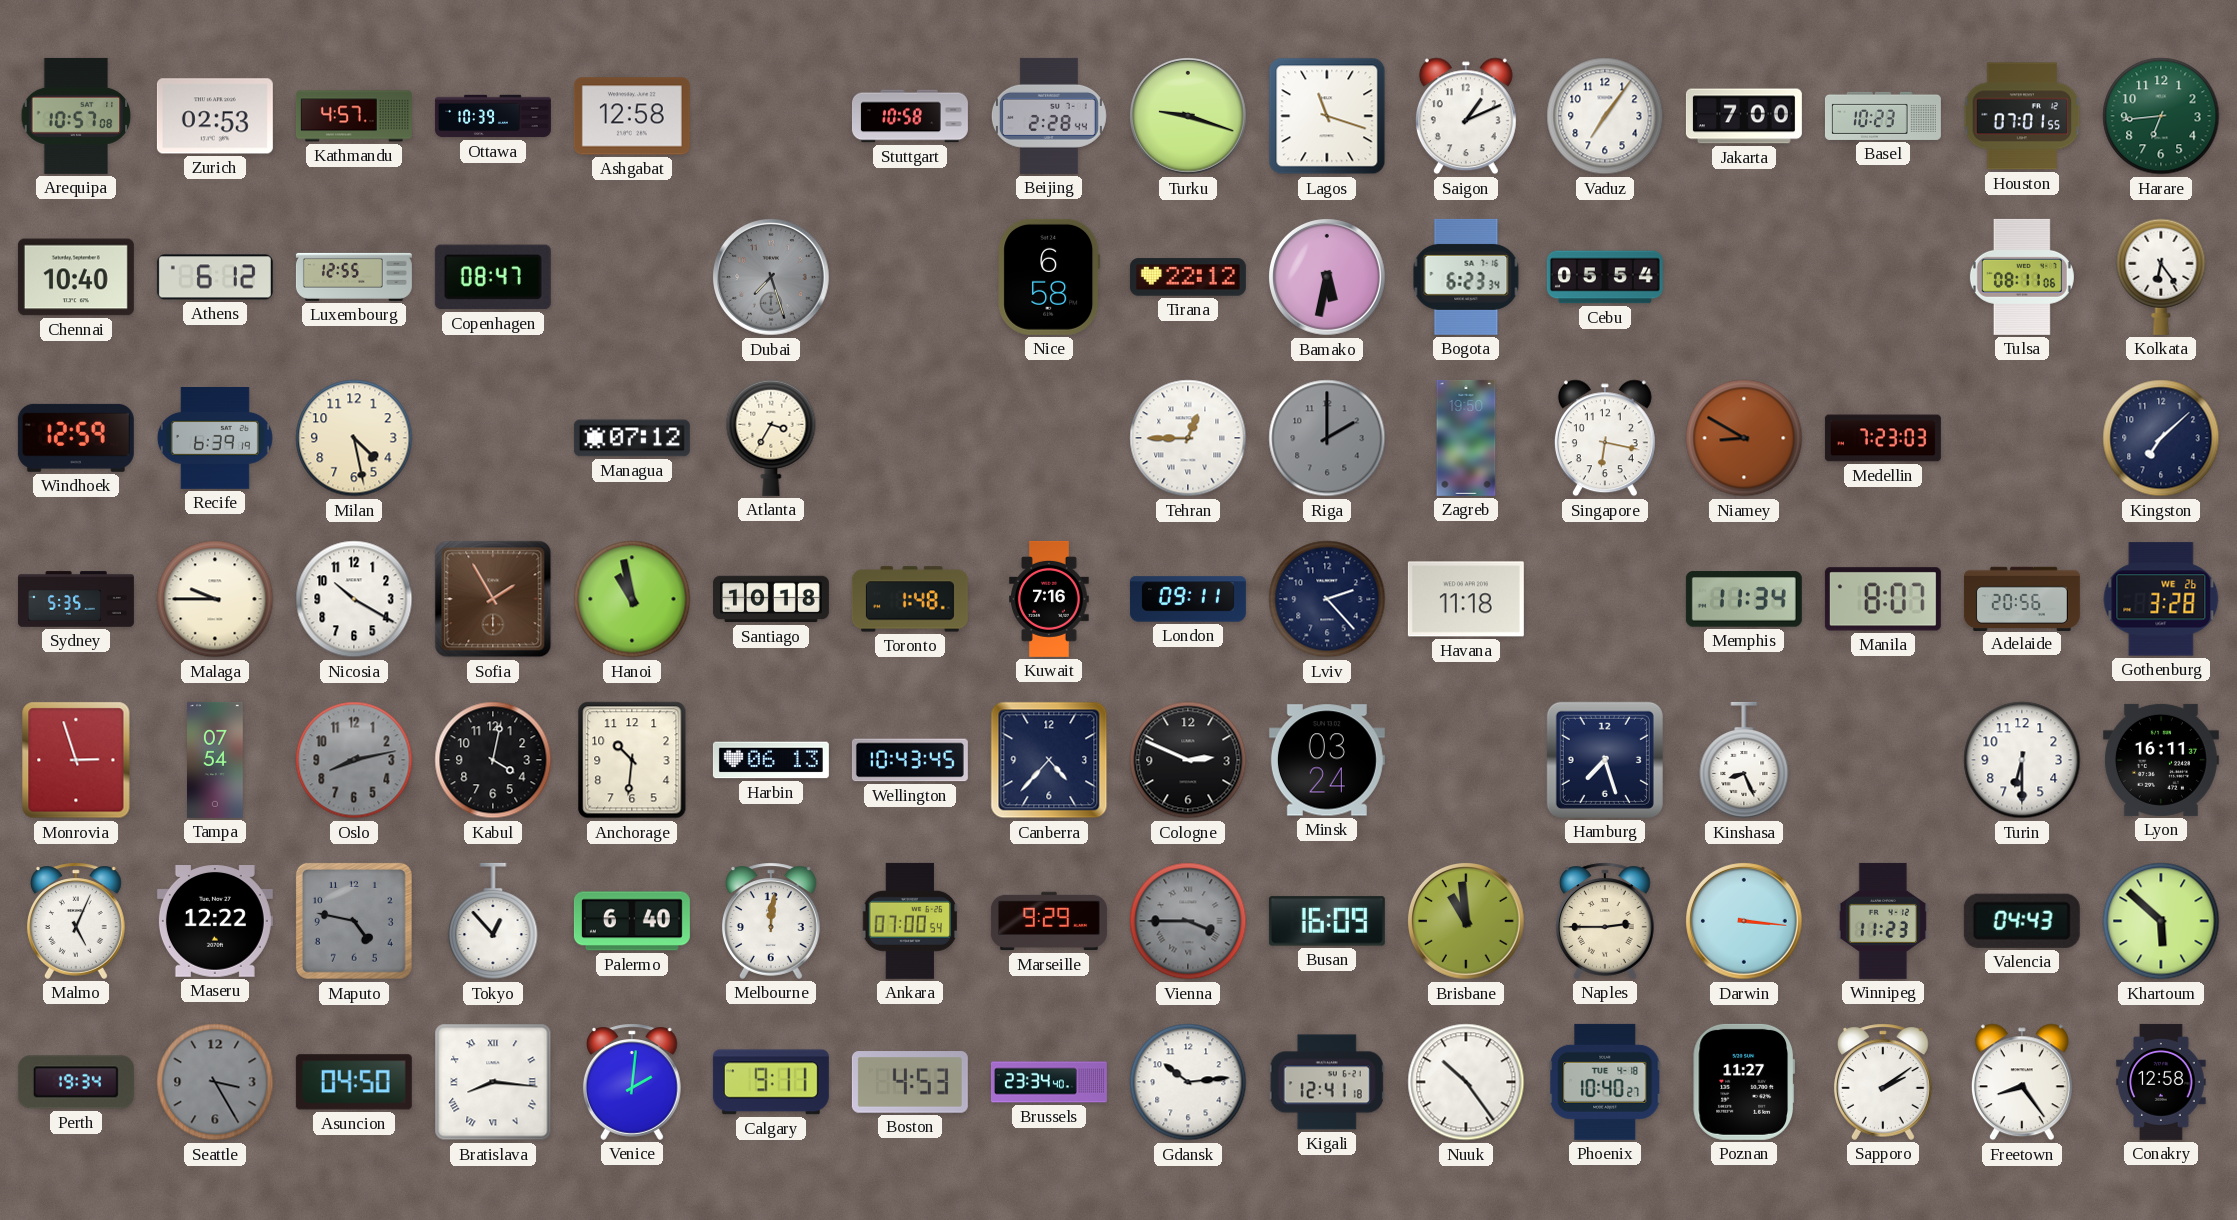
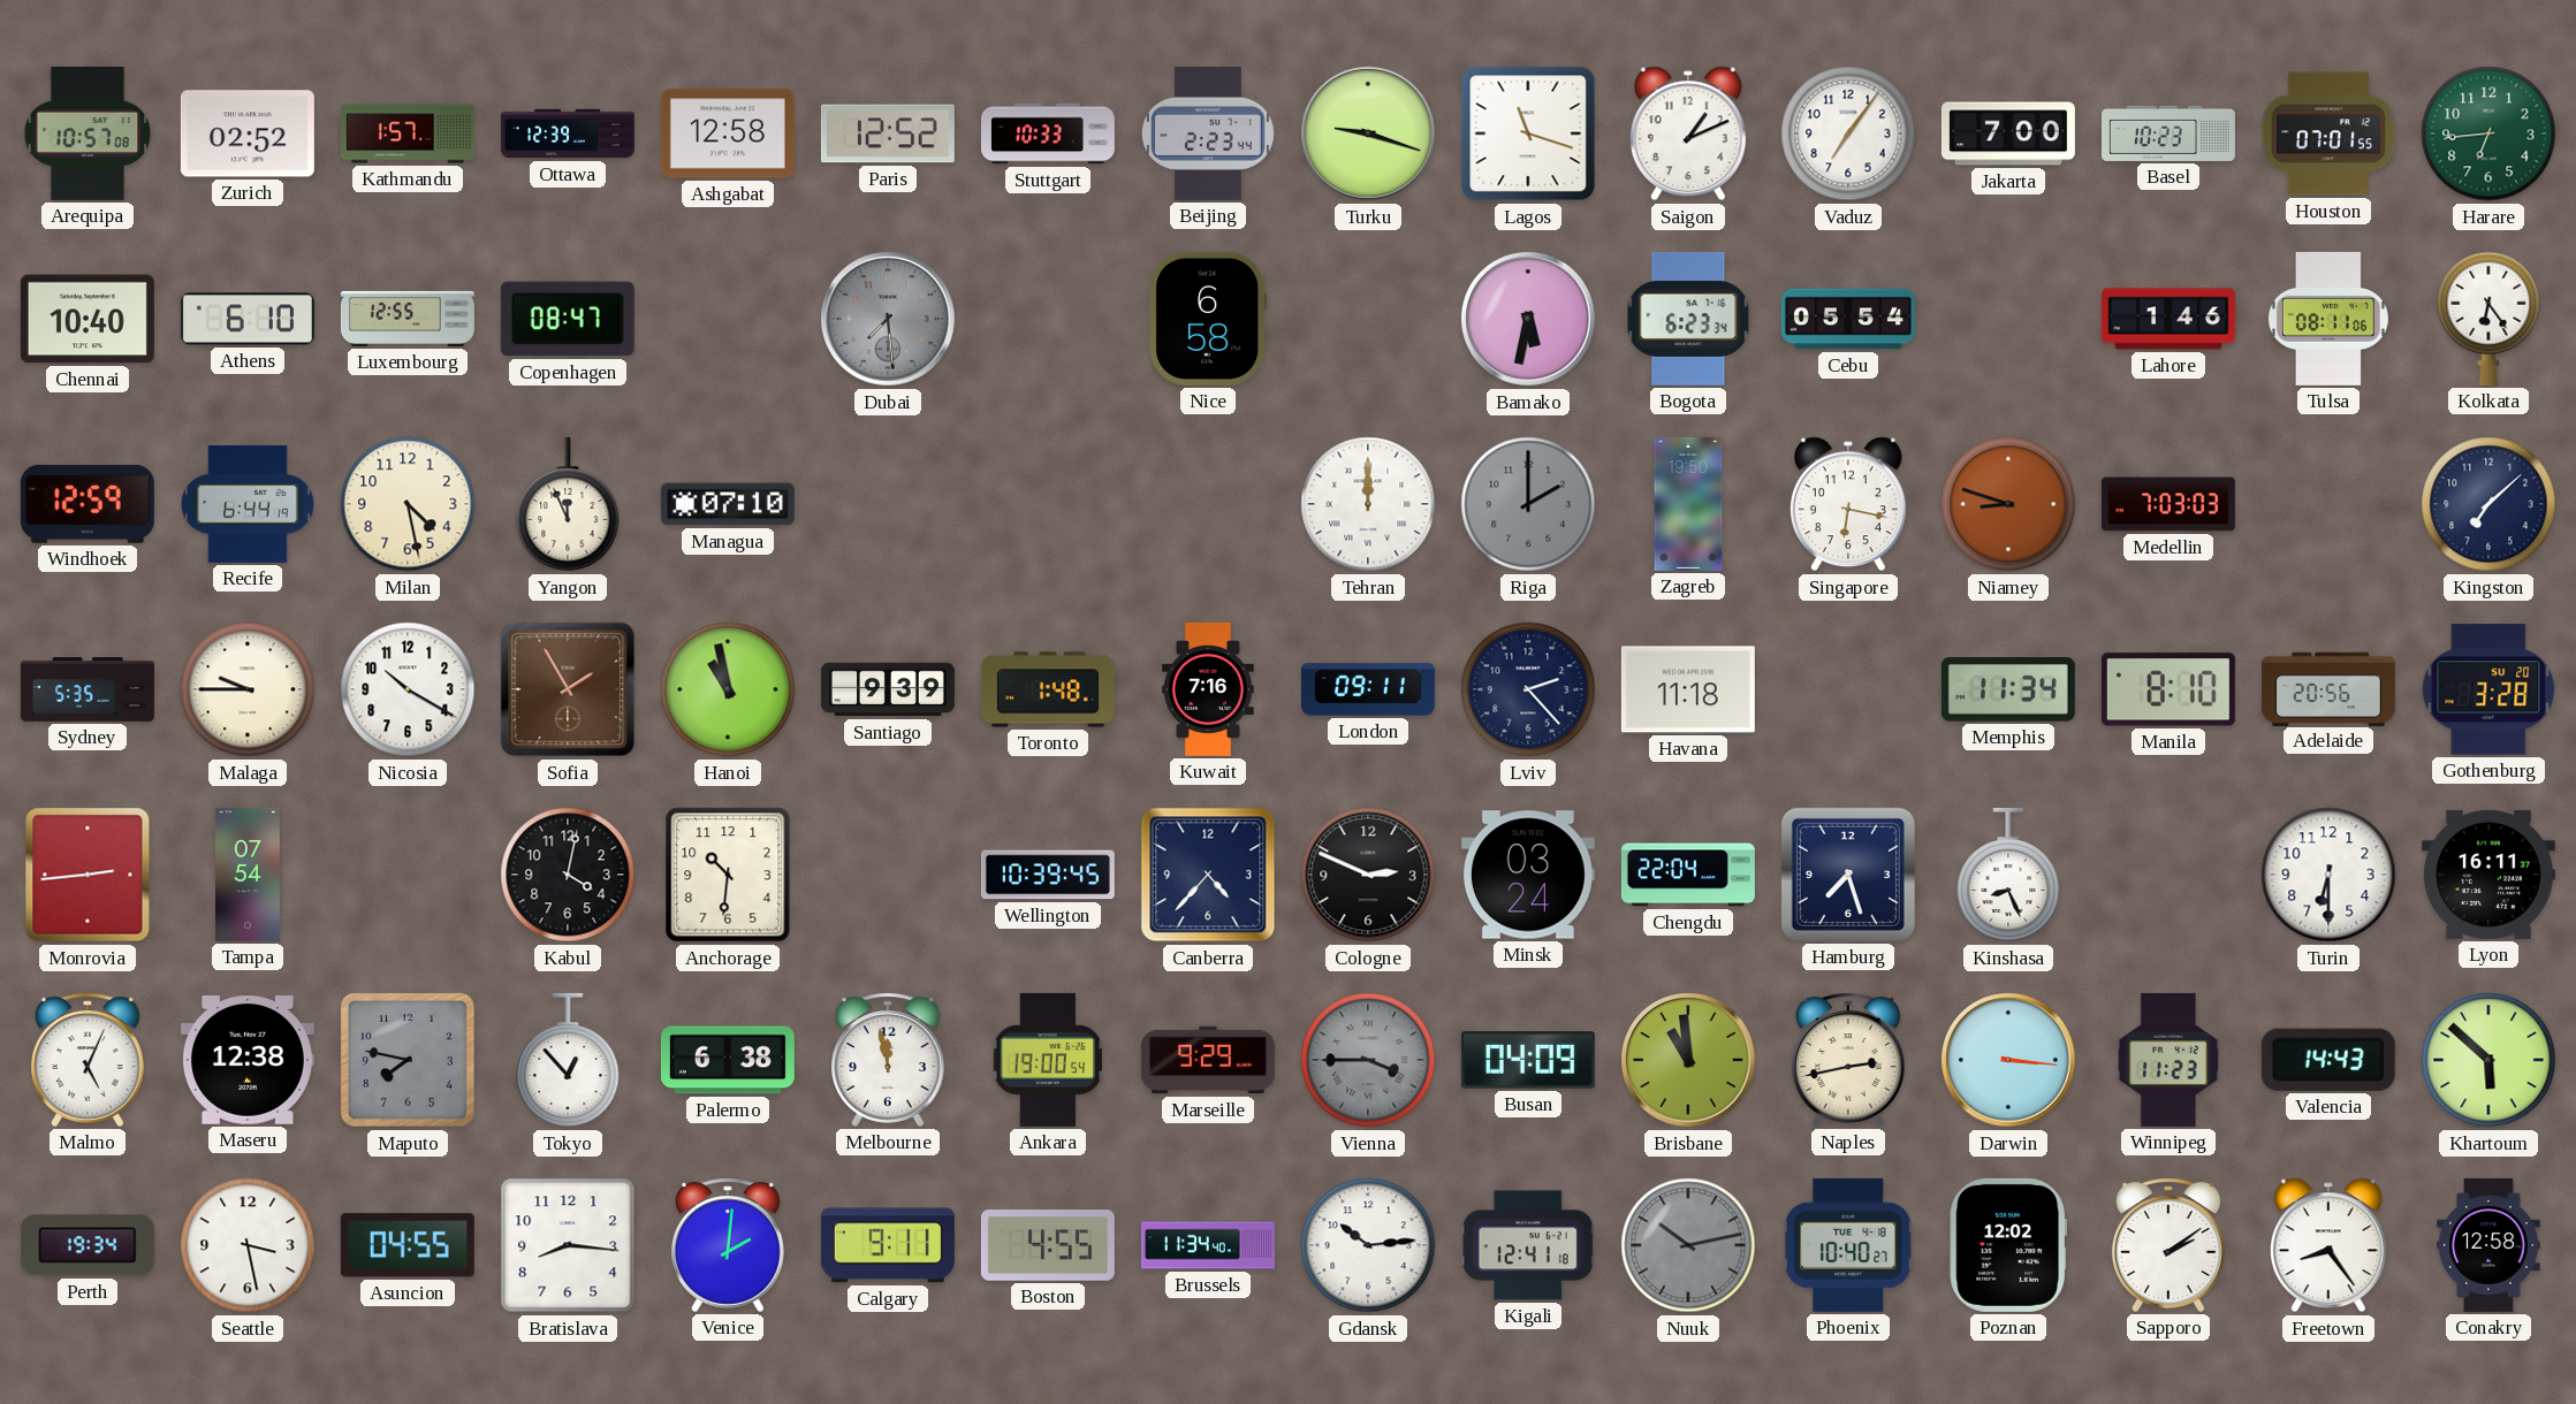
Zurich: 02:53 -> 02:52 (248, 133)
Kathmandu: 4:57 -> 1:57 (408, 133)
Ottawa: 10:39 -> 12:39 (568, 133)
Paris: none -> 12:52 (888, 133)
Stuttgart: 10:58 -> 10:33 (1048, 133)
Beijing: 2:28 -> 2:23 (1208, 133)
Athens: 6:12 -> 6:10 (248, 319)
Dubai: 7:27 -> 7:29 (889, 320)
Tirana: 22:12 -> none (1188, 277)
Lahore: none -> 1:46 (2168, 319)
Recife: 6:39 -> 6:44 (248, 505)
Yangon: none -> 11:56 (568, 504)
Managua: 07:12 -> 07:10 (728, 504)
Atlanta: 3:35 -> none (771, 438)
Tehran: 12:45 -> 12:00 (1368, 504)
Niamey: 8:50 -> 8:48 (2008, 504)
Medellin: 7:23 -> 7:03 (2168, 504)
Santiago: 10:18 -> 9:39 (888, 689)
Manila: 8:07 -> 8:10 (2168, 689)
Gothenburg date: WE 26 -> SU 20 (2488, 689)
Monrovia: 2:57 -> 2:44 (88, 875)
Oslo: 8:13 -> none (354, 760)
Harbin: 06:13 -> none (771, 760)
Wellington: 10:43 -> 10:39 (1048, 875)
Chengdu: none -> 22:04 (1688, 875)
Maseru: 12:22 -> 12:38 (248, 1061)
Maputo: 4:47 -> 7:47 (408, 1060)
Palermo: 6:40 -> 6:38 (728, 1060)
Melbourne: 12:01 -> 11:58 (888, 1060)
Ankara: 07:00 -> 19:00 (1048, 1060)
Busan: 16:09 -> 04:09 (1528, 1060)
Naples: 2:45 -> 2:43 (1848, 1060)
Valencia: 04:43 -> 14:43 (2328, 1060)
Seattle: 3:25 -> 3:28 (248, 1245)
Seattle dial: grey -> white (248, 1245)
Asuncion: 04:50 -> 04:55 (408, 1245)
Bratislava numerals: Roman -> Arabic (568, 1245)
Boston: 4:53 -> 4:55 (1048, 1245)
Brussels: 23:34 -> 11:34 (1208, 1245)
Nuuk: 10:24 -> 10:13 (1688, 1245)
Nuuk dial: white -> grey (1688, 1245)
Poznan: 11:27 -> 12:02 (2008, 1245)
